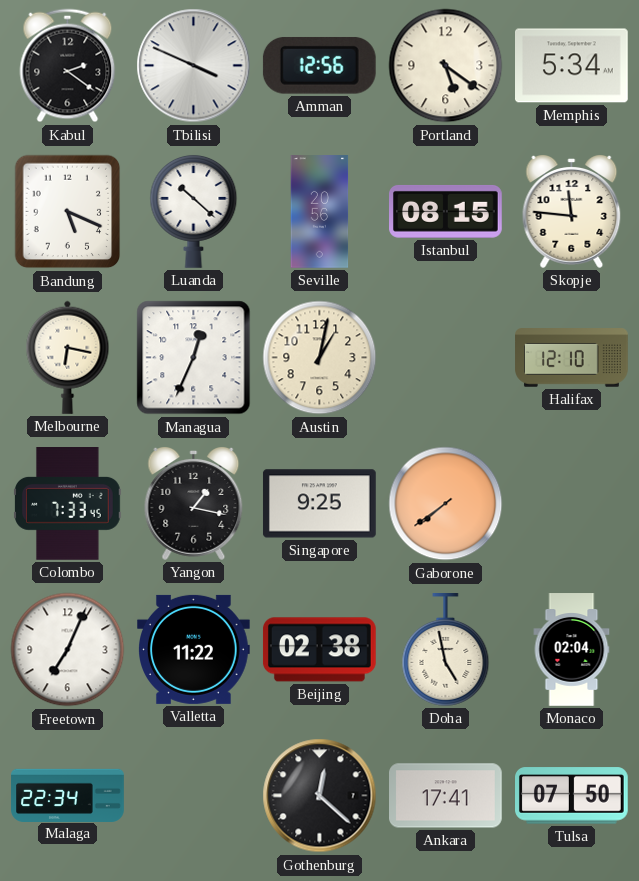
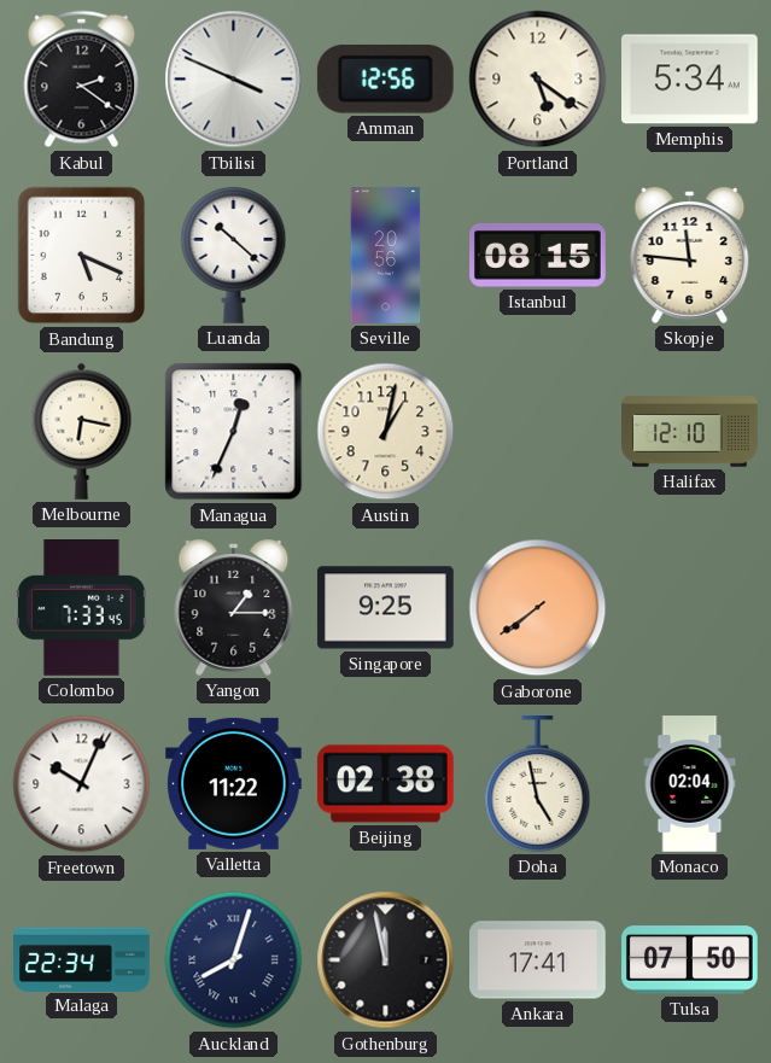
Yangon: 1:17 -> 1:15 (234, 608)
Freetown: 7:04 -> 10:04 (82, 784)
Auckland: none -> 8:03 (234, 960)
Gothenburg: 12:22 -> 11:58 (386, 960)
